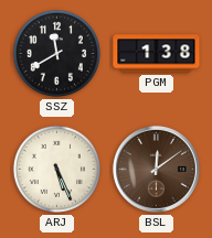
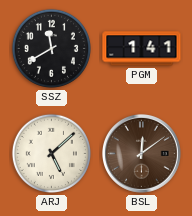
PGM: 1:38 -> 1:41 (142, 49)
ARJ: 5:26 -> 5:08 (51, 153)
